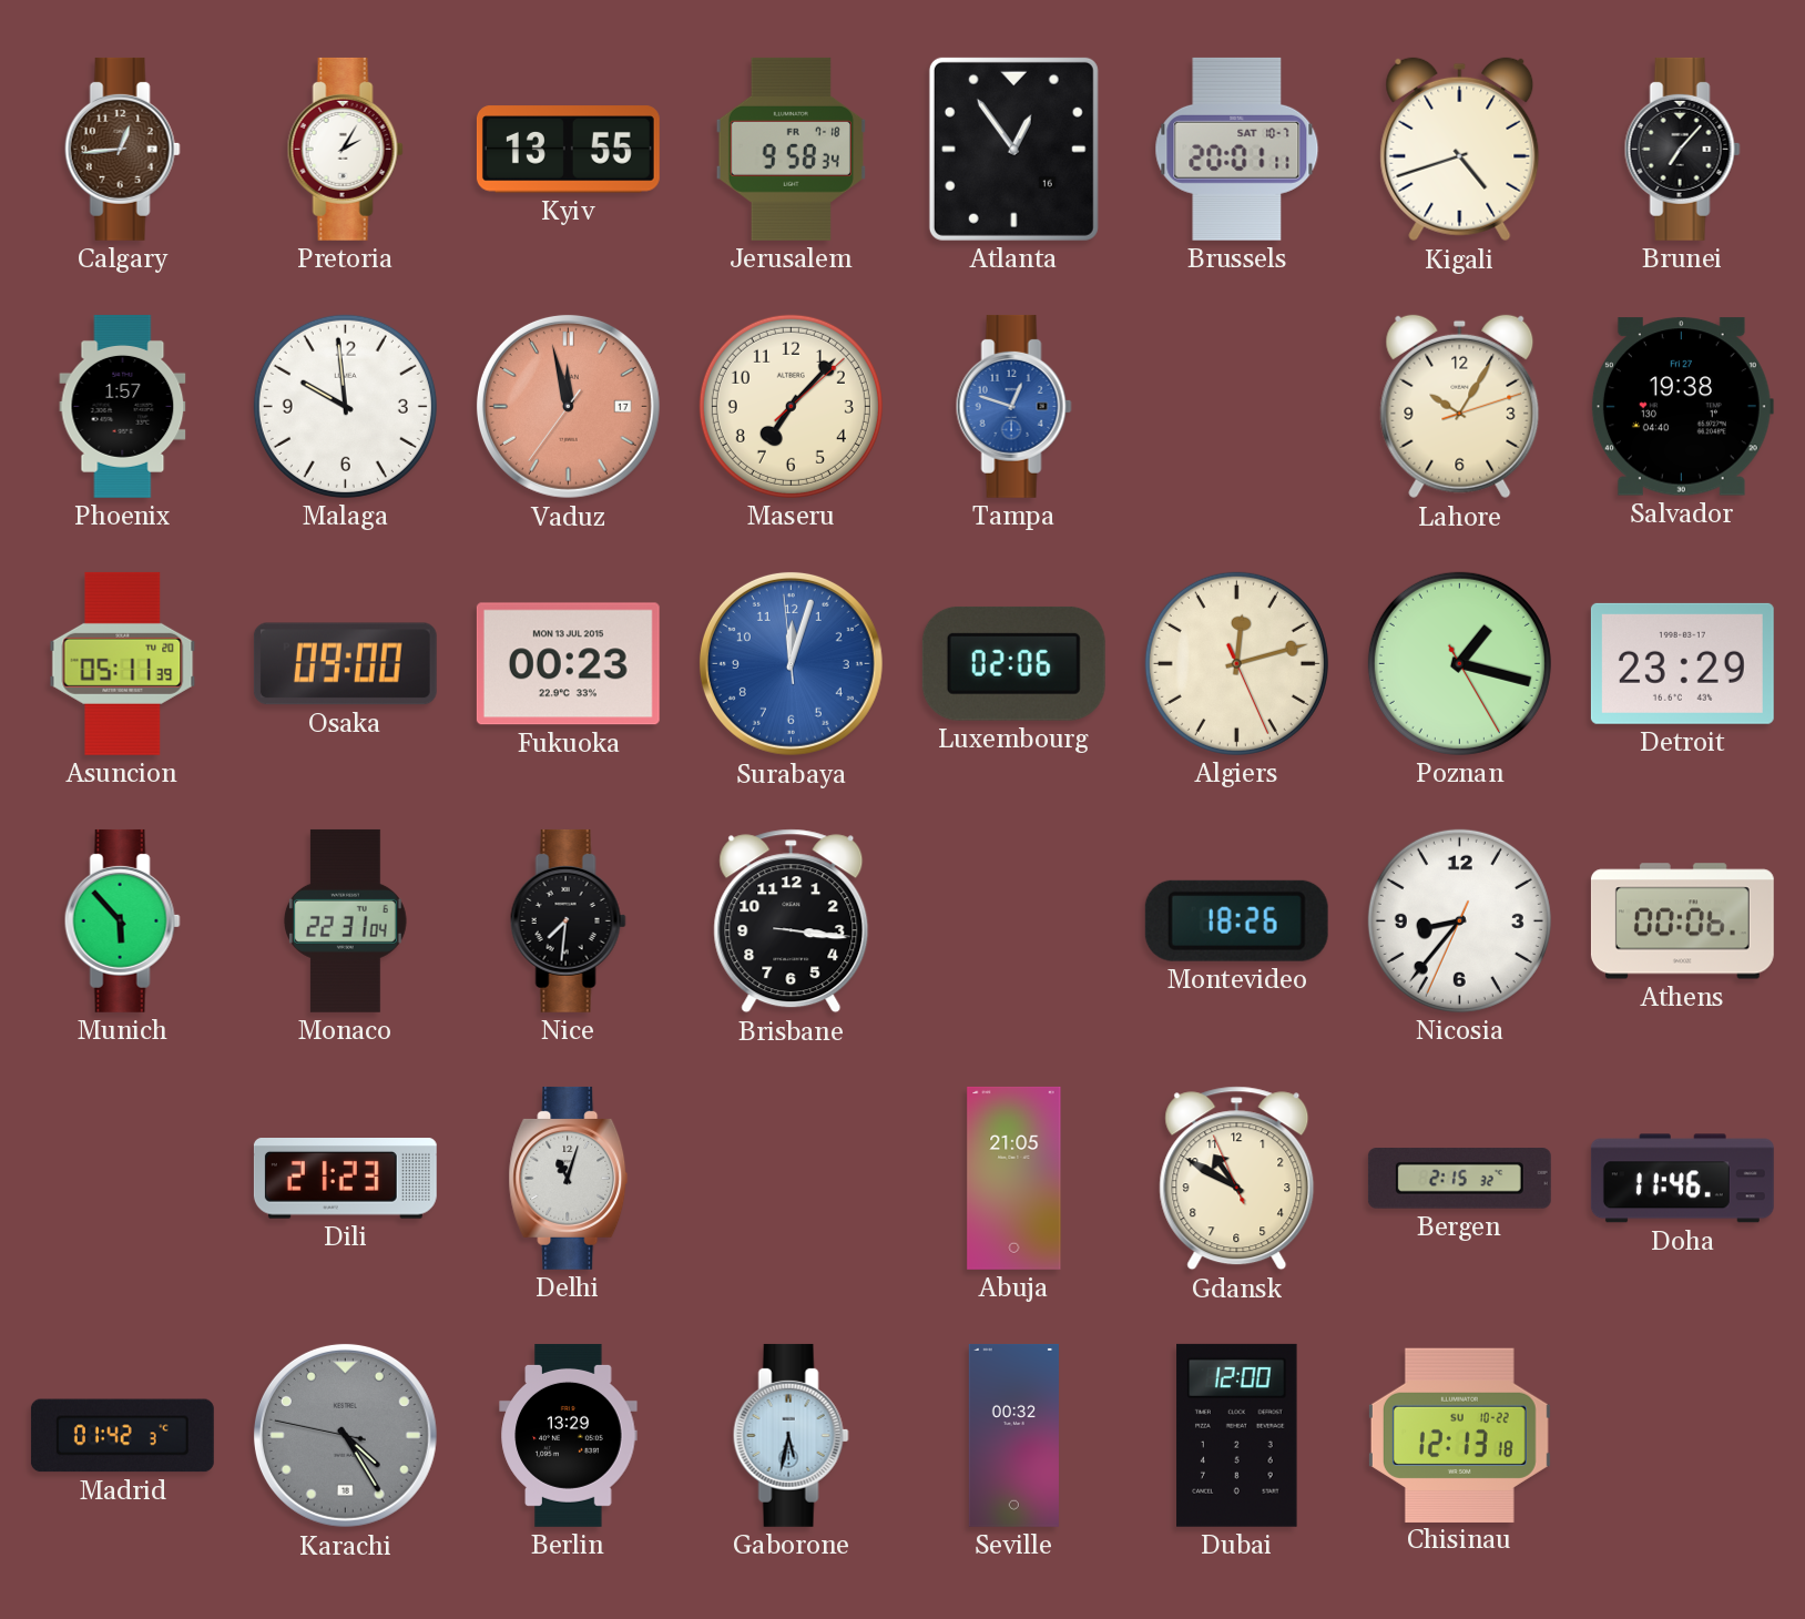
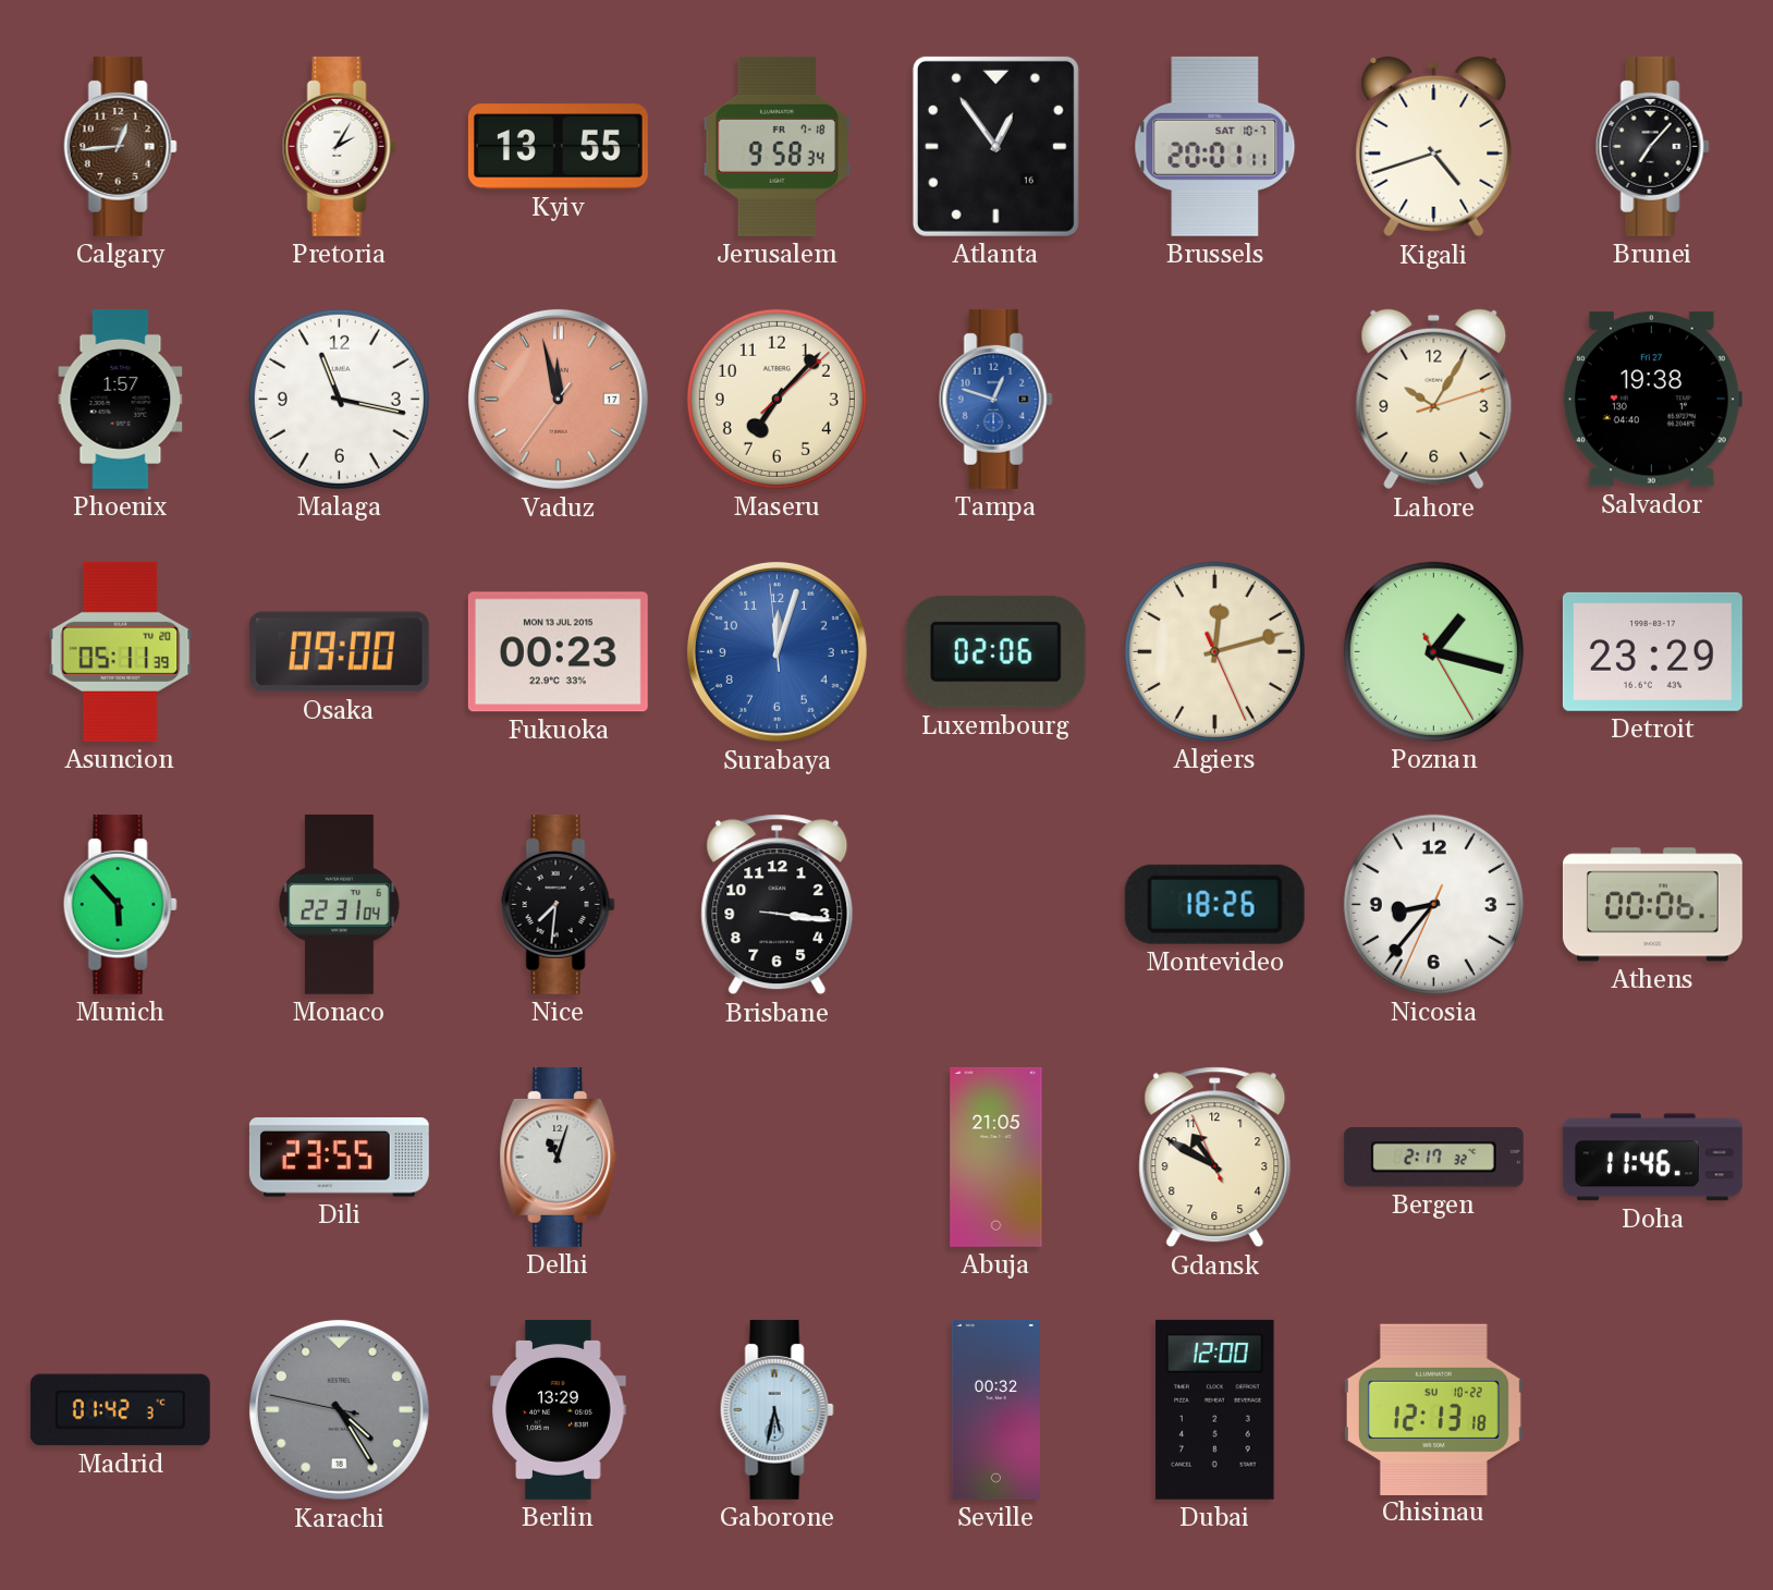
Malaga: 9:59 -> 11:17 (339, 399)
Dili: 21:23 -> 23:55 (339, 1158)
Bergen: 2:15 -> 2:17 (1433, 1158)
